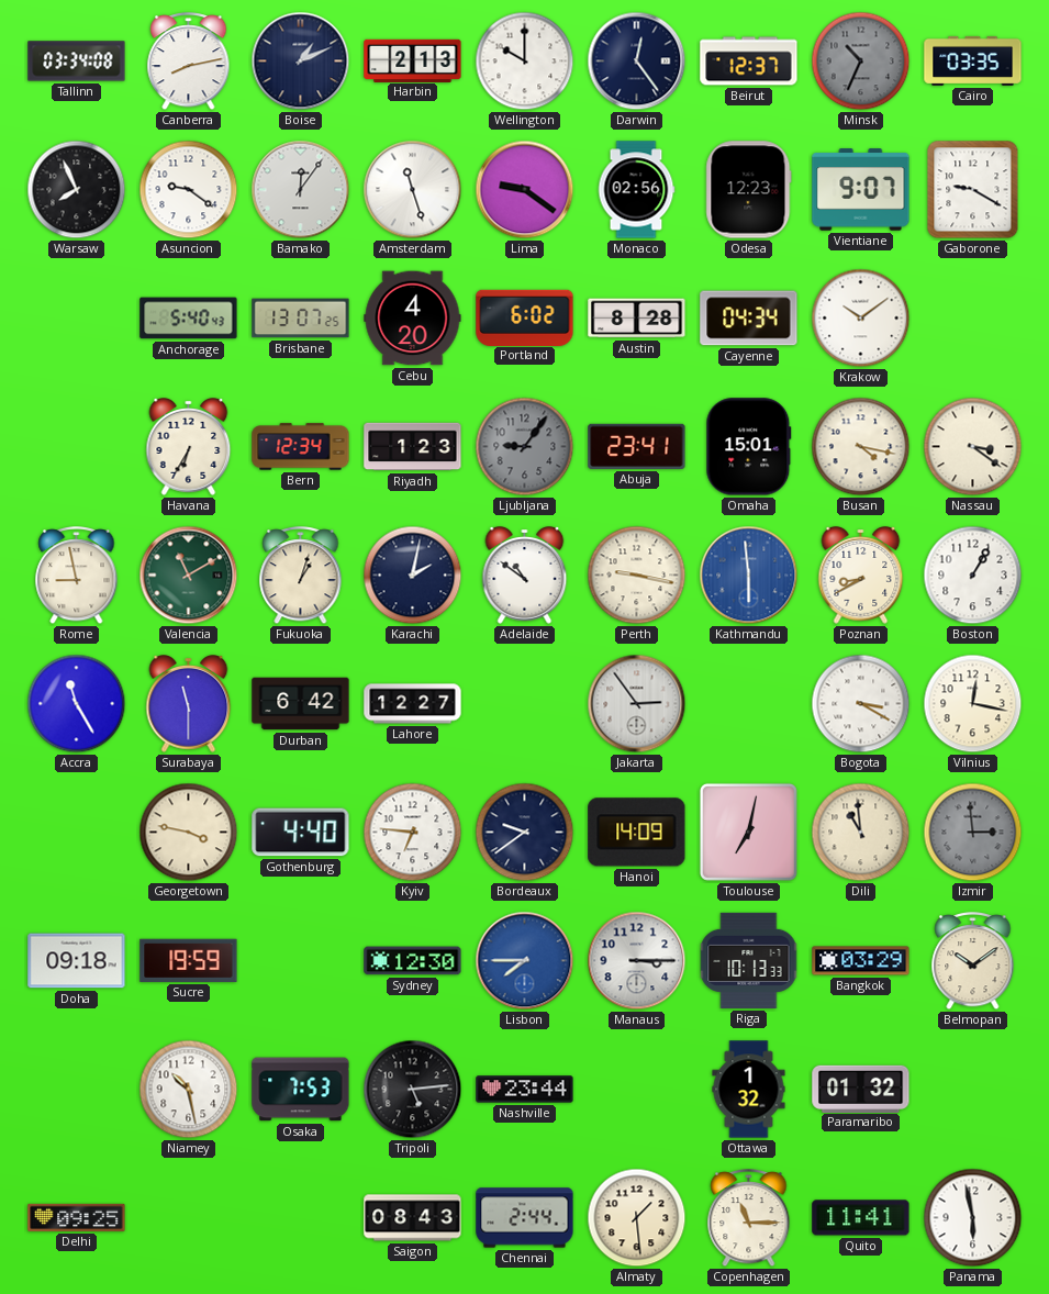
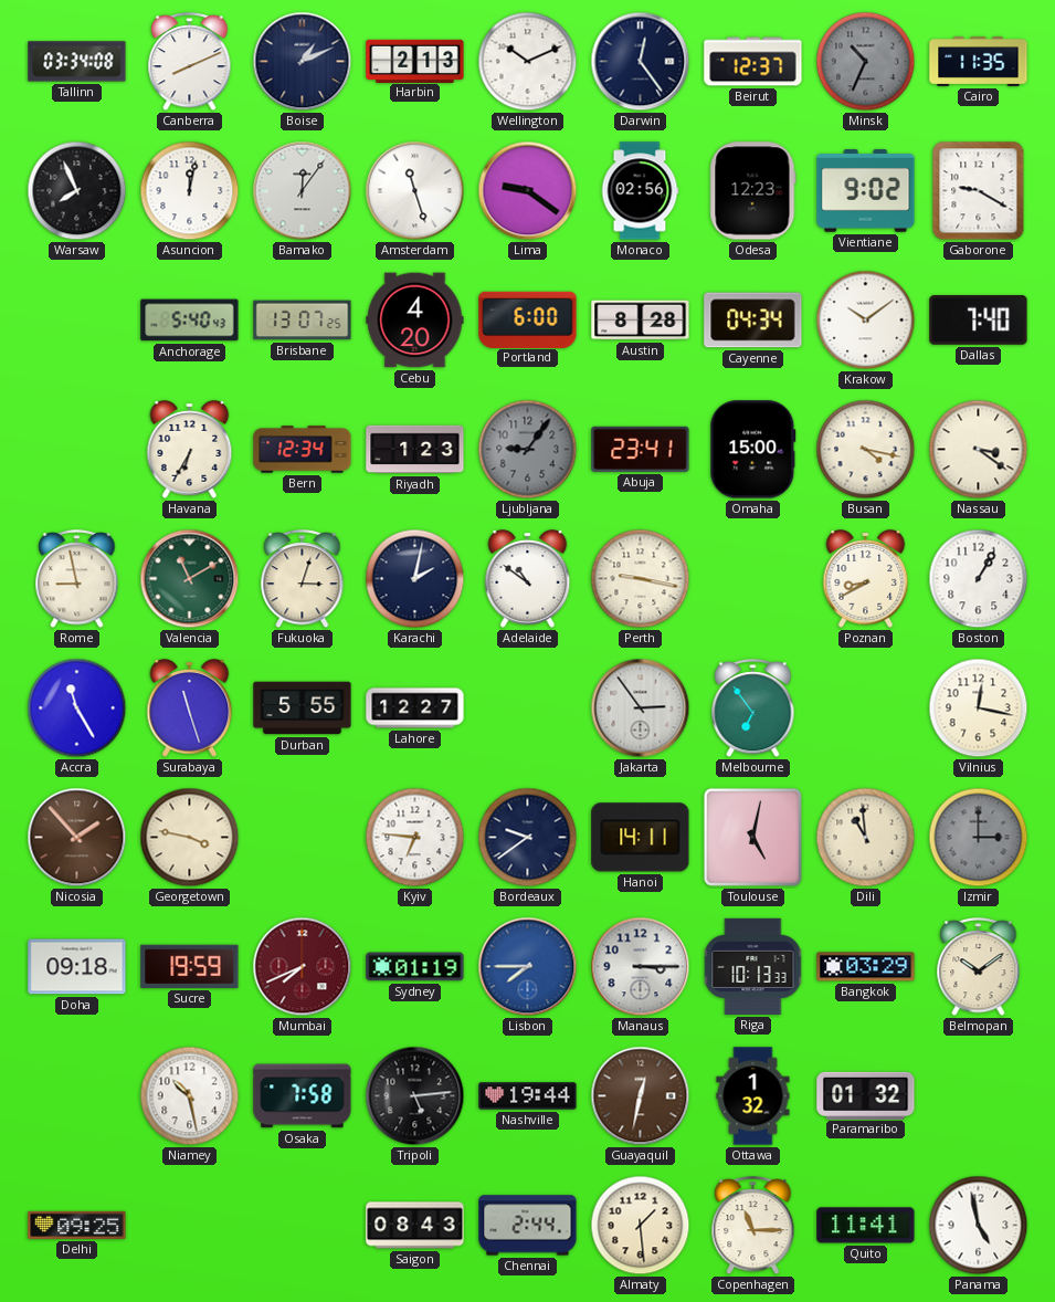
Canberra: 8:13 -> 8:11 (190, 63)
Wellington: 10:00 -> 10:11 (528, 62)
Cairo: 03:35 -> 11:35 (979, 61)
Asuncion: 9:21 -> 12:02 (190, 191)
Vientiane: 9:07 -> 9:02 (866, 191)
Portland: 6:02 -> 6:00 (528, 319)
Dallas: none -> 7:40 (979, 321)
Omaha: 15:01 -> 15:00 (753, 450)
Fukuoka: 1:03 -> 3:03 (303, 580)
Kathmandu: 5:59 -> none (749, 576)
Surabaya: 11:30 -> 11:27 (190, 708)
Durban: 6:42 -> 5:55 (303, 708)
Melbourne: none -> 6:54 (753, 710)
Bogota: 3:20 -> none (861, 704)
Nicosia: none -> 1:53 (77, 838)
Gothenburg: 4:40 -> none (301, 833)
Hanoi: 14:09 -> 14:11 (641, 838)
Toulouse: 7:02 -> 5:02 (752, 837)
Izmir: 2:59 -> 3:00 (979, 838)
Mumbai: none -> 7:41 (303, 967)
Sydney: 12:30 -> 01:19 (415, 967)
Osaka: 7:53 -> 7:58 (303, 1096)
Nashville: 23:44 -> 19:44 (528, 1096)
Guayaquil: none -> 12:32 (641, 1096)
Panama: 5:58 -> 4:58 (979, 1226)
